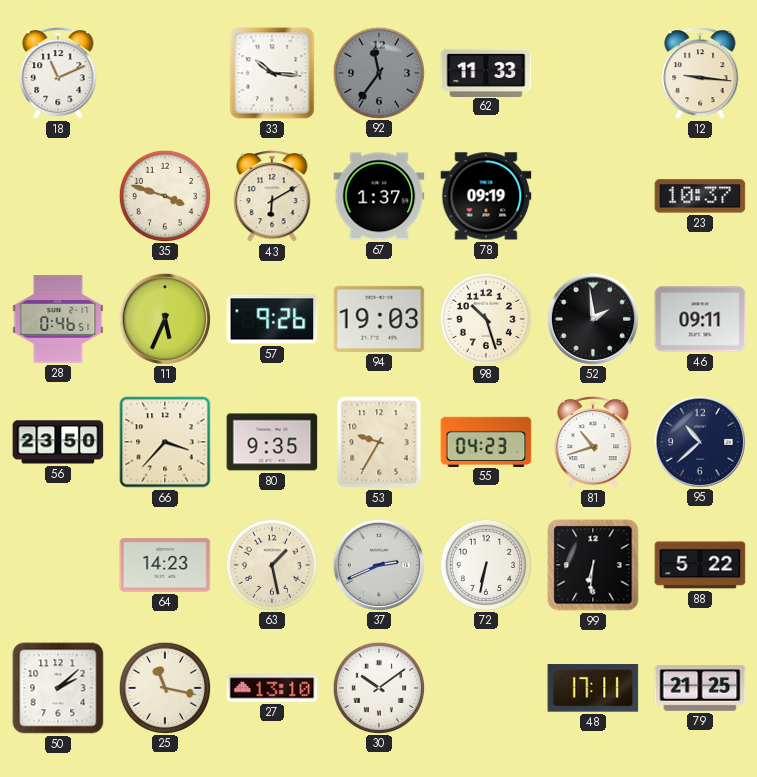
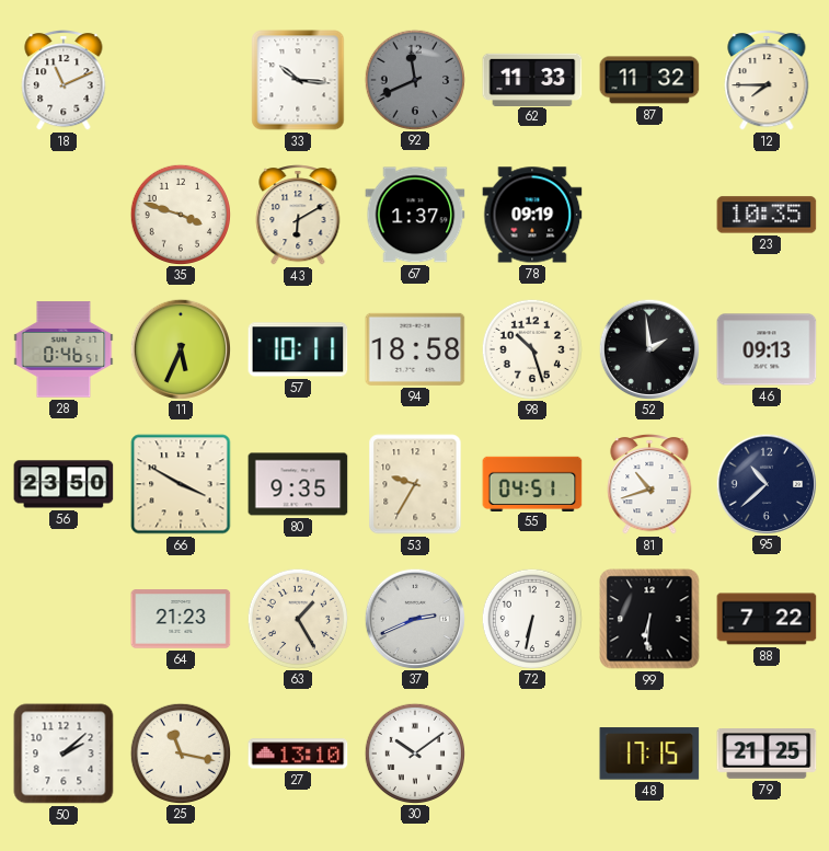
92: 11:36 -> 11:41 (414, 79)
87: none -> 11:32 (649, 80)
12: 9:16 -> 7:45 (767, 81)
23: 10:37 -> 10:35 (767, 215)
57: 9:26 -> 10:11 (298, 349)
94: 19:03 -> 18:58 (415, 349)
46: 09:11 -> 09:13 (767, 349)
66: 3:37 -> 3:50 (181, 484)
55: 04:23 -> 04:51 (532, 483)
64: 14:23 -> 21:23 (181, 619)
63: 1:28 -> 1:25 (297, 618)
88: 5:22 -> 7:22 (767, 619)
48: 17:11 -> 17:15 (649, 754)
